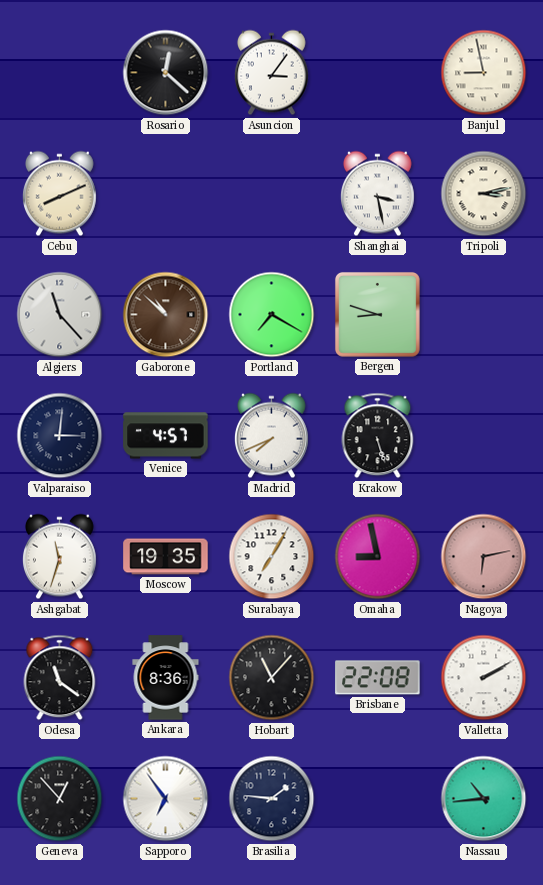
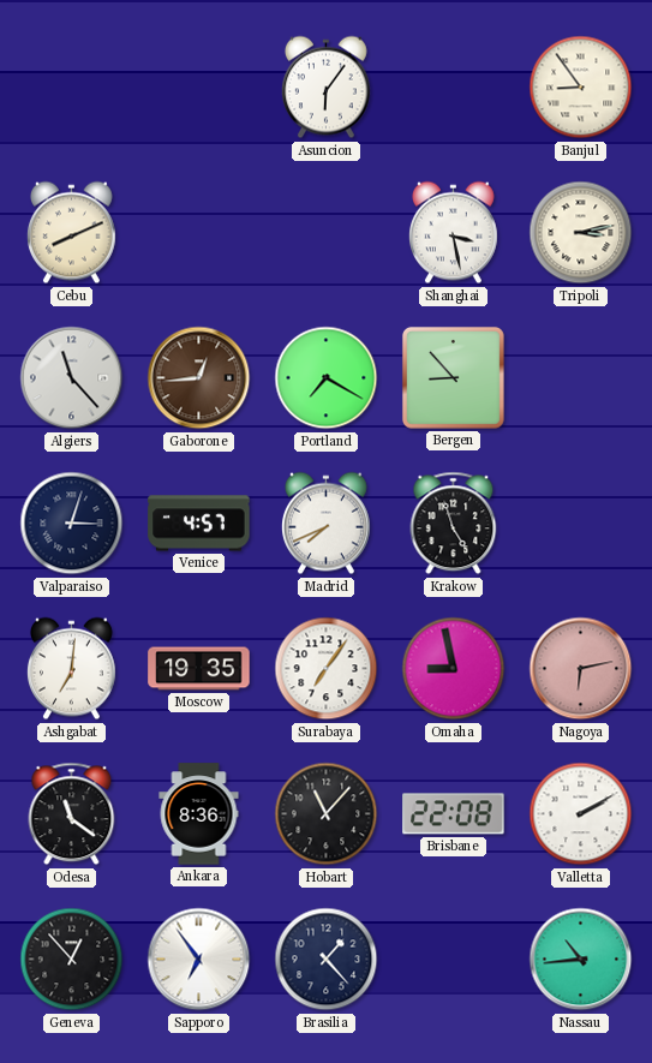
Rosario: 12:22 -> none (166, 73)
Asuncion: 3:06 -> 6:06 (325, 88)
Banjul: 8:58 -> 8:54 (581, 88)
Gaborone: 10:52 -> 12:44 (199, 378)
Bergen: 8:48 -> 8:53 (453, 377)
Valparaiso: 3:01 -> 3:03 (72, 524)
Krakow: 5:27 -> 4:57 (454, 524)
Ashgabat: 11:33 -> 7:01 (71, 669)
Surabaya: 7:05 -> 7:06 (327, 669)
Brasilia: 1:46 -> 1:23 (327, 960)
